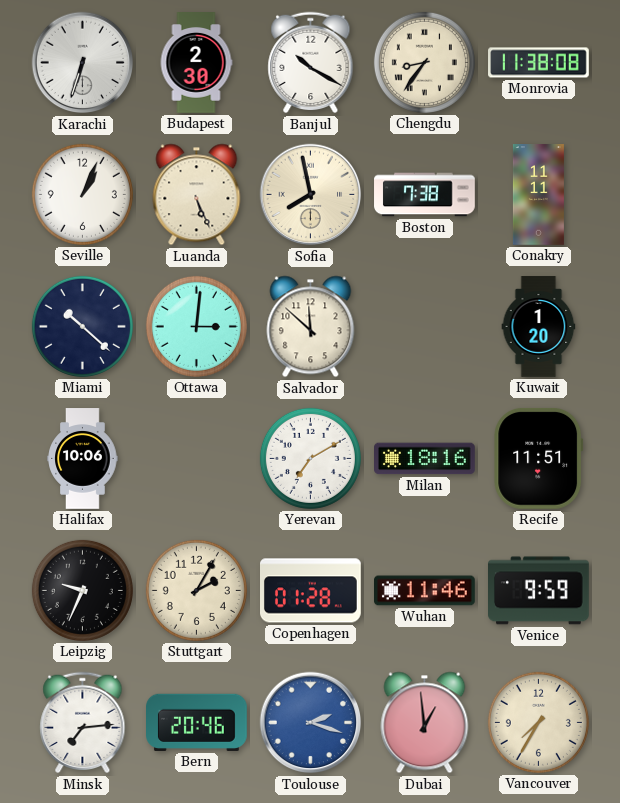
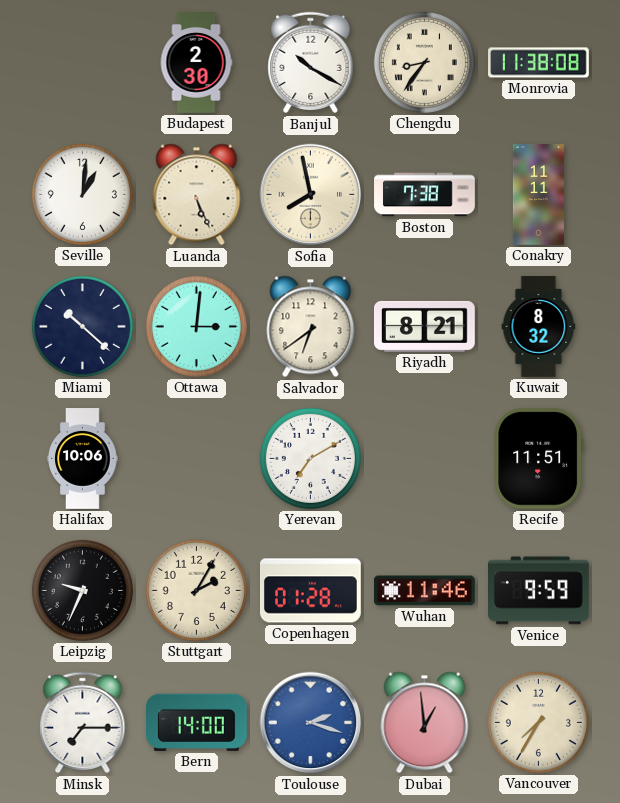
Karachi: 6:33 -> none (83, 63)
Seville: 1:04 -> 1:01 (82, 194)
Salvador: 11:52 -> 6:39 (311, 327)
Riyadh: none -> 8:21 (425, 326)
Kuwait: 1:20 -> 8:32 (539, 327)
Milan: 18:16 -> none (425, 459)
Minsk: 7:14 -> 7:15 (83, 723)
Bern: 20:46 -> 14:00 (197, 722)
